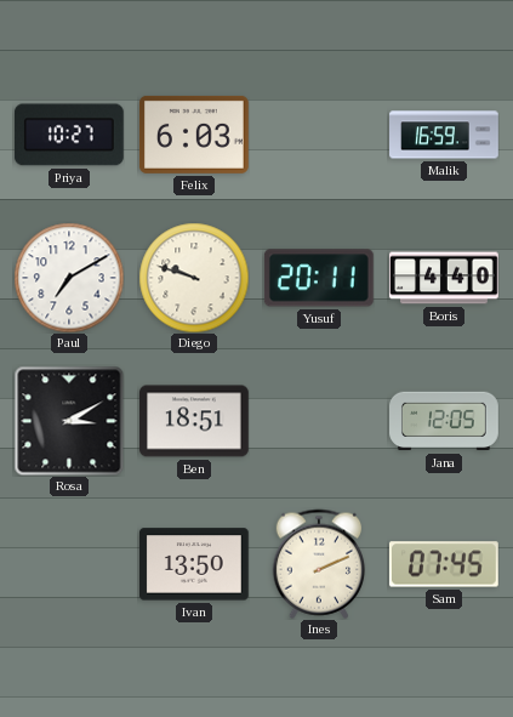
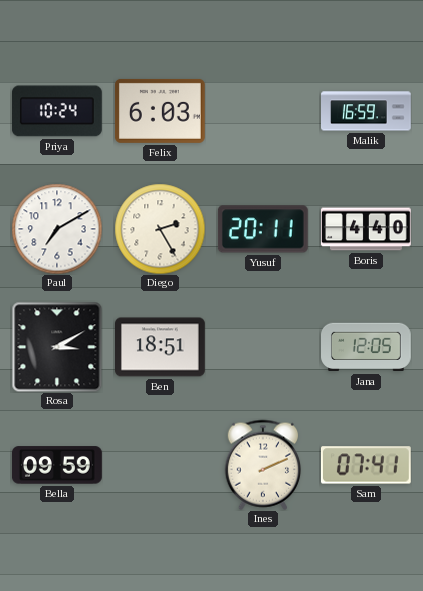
Priya: 10:27 -> 10:24 (57, 111)
Diego: 9:48 -> 2:25 (160, 229)
Bella: none -> 09:59 (57, 465)
Ivan: 13:50 -> none (194, 564)
Sam: 07:45 -> 07:41 (366, 465)
